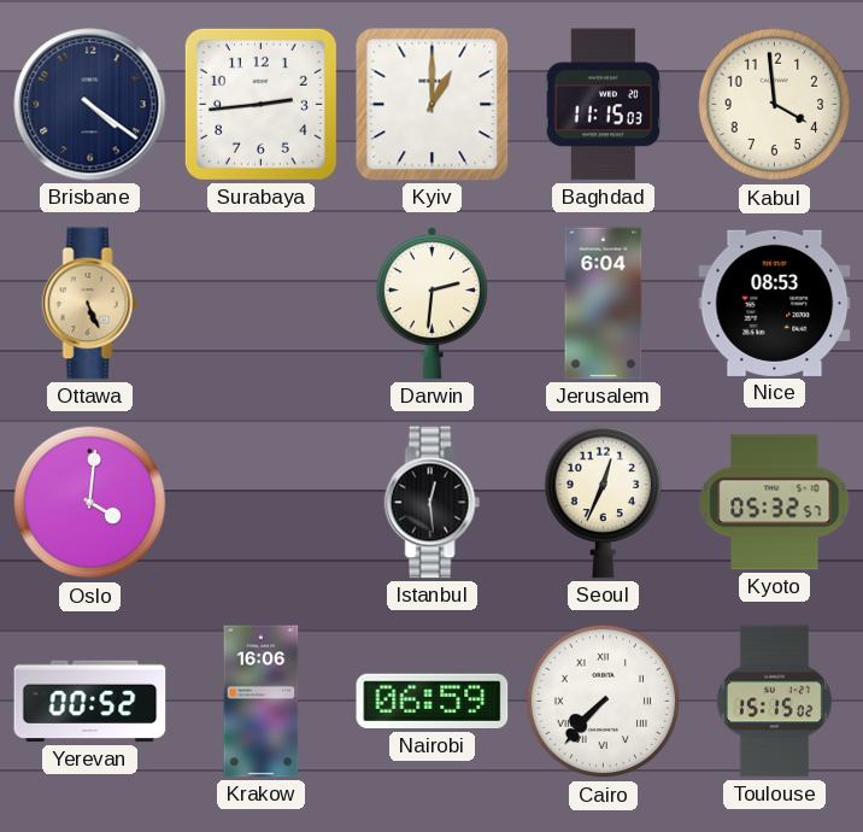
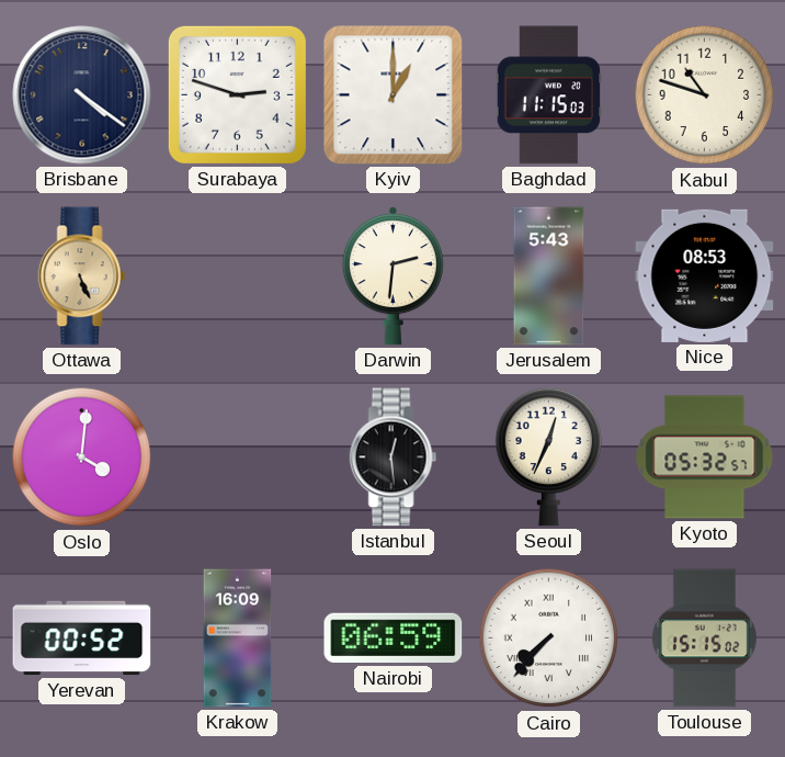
Surabaya: 2:44 -> 2:48 (237, 94)
Kabul: 3:59 -> 10:48 (705, 95)
Jerusalem: 6:04 -> 5:43 (549, 276)
Krakow: 16:06 -> 16:09 (238, 639)
